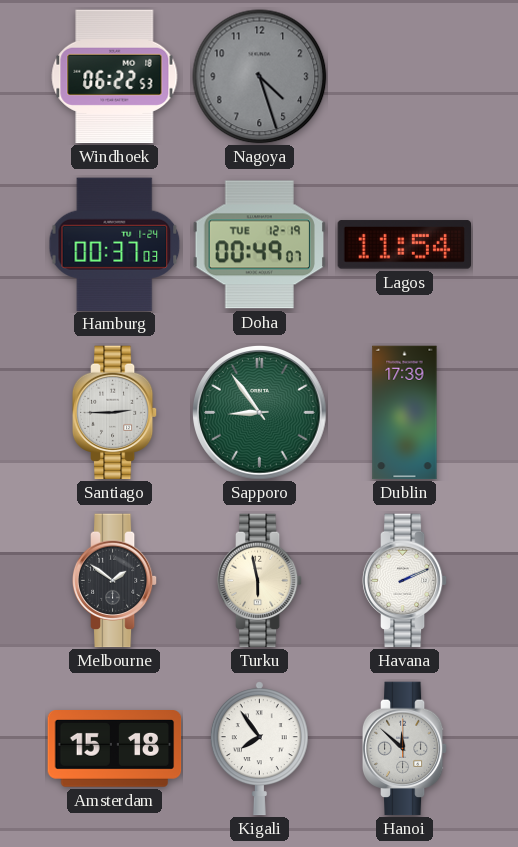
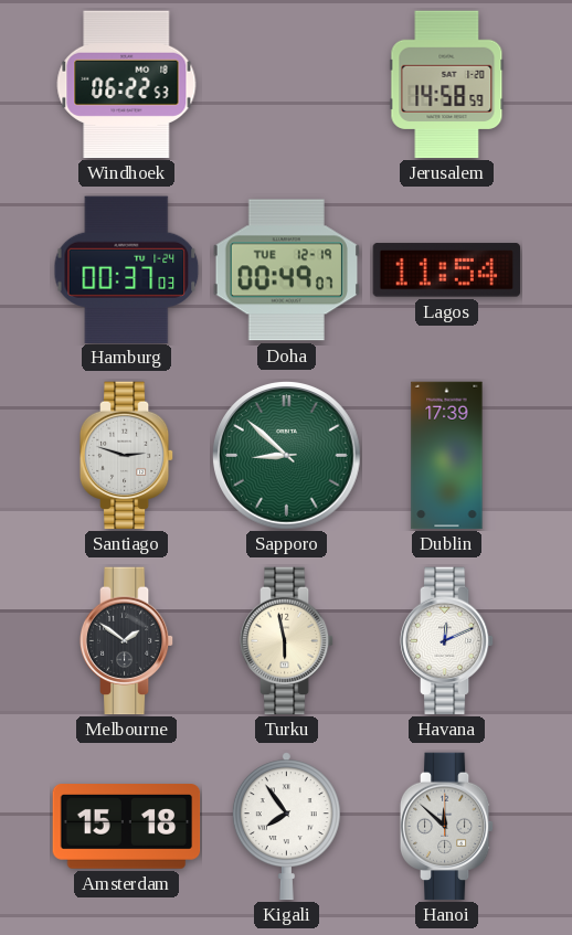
Nagoya: 4:27 -> none (260, 77)
Jerusalem: none -> 14:58 (447, 85)
Santiago: 2:45 -> 2:48 (127, 456)
Sapporo: 8:54 -> 8:52 (287, 456)
Havana: 2:11 -> 12:11 (447, 641)
